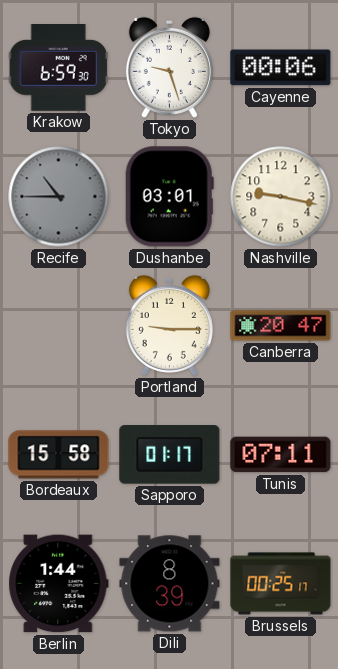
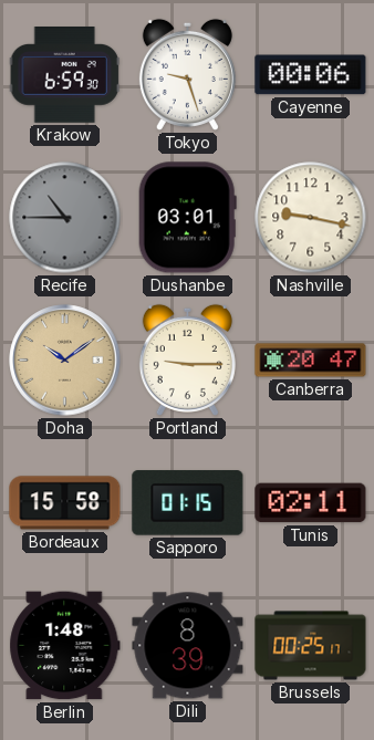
Doha: none -> 10:09 (65, 361)
Sapporo: 01:17 -> 01:15 (188, 503)
Tunis: 07:11 -> 02:11 (311, 503)
Berlin: 1:44 -> 1:48 (65, 646)
